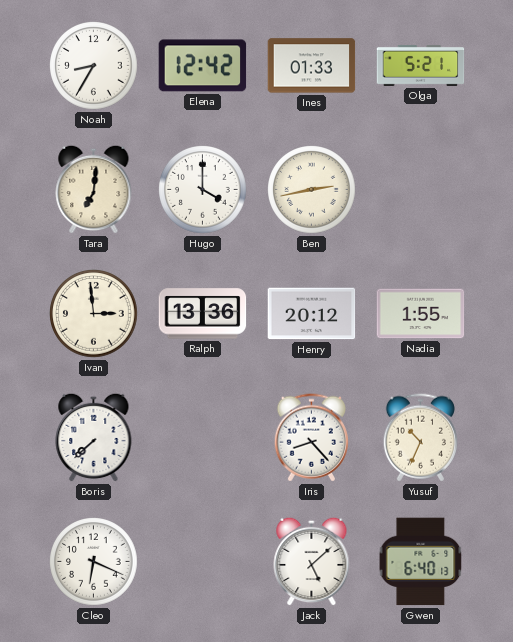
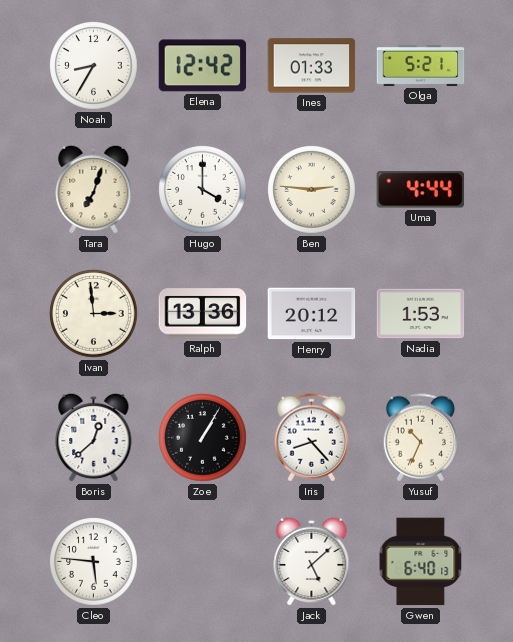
Tara: 7:01 -> 7:03 (94, 189)
Ben: 2:43 -> 2:46 (312, 190)
Uma: none -> 4:44 (421, 190)
Nadia: 1:55 -> 1:53 (421, 314)
Boris: 7:38 -> 12:38 (94, 437)
Zoe: none -> 1:05 (203, 438)
Cleo: 6:19 -> 5:46 (94, 562)
